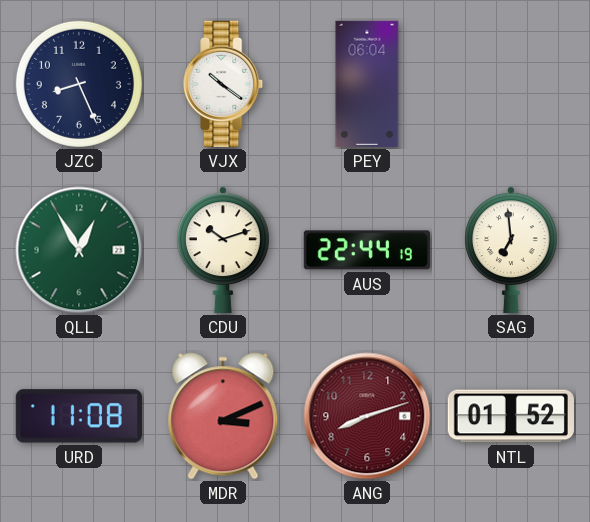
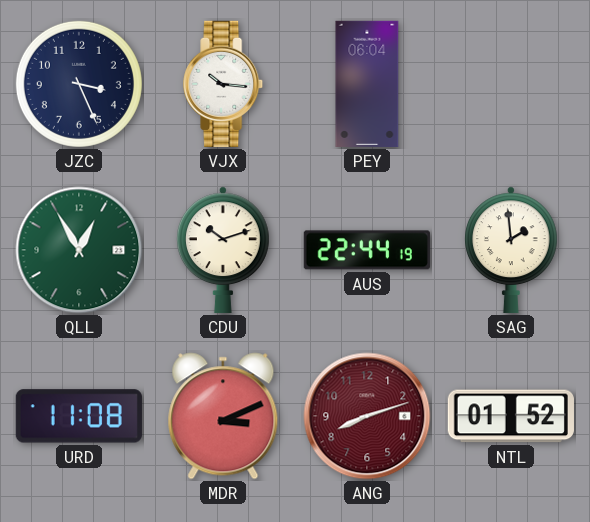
JZC: 8:26 -> 3:26 (79, 84)
VJX: 10:21 -> 10:16 (224, 84)
SAG: 6:59 -> 1:59 (512, 250)
